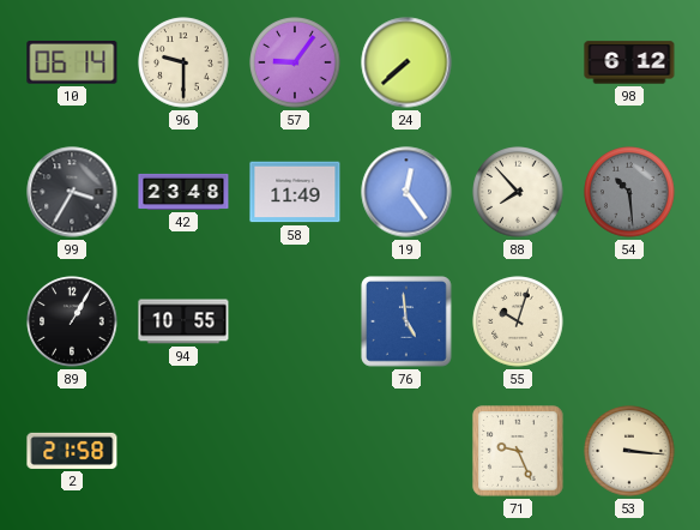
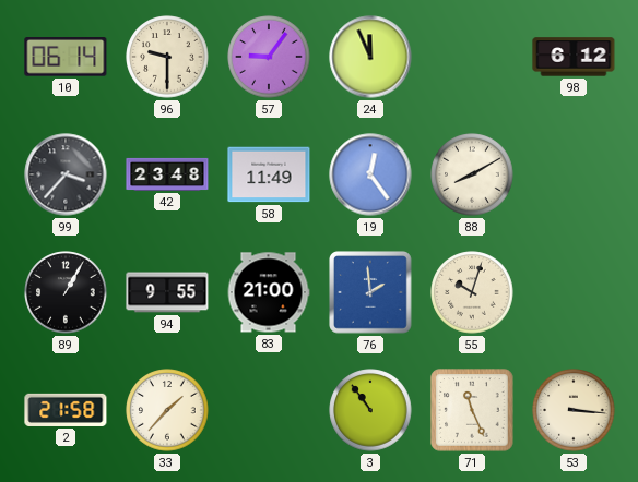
24: 7:38 -> 11:56 (370, 57)
99: 3:35 -> 3:37 (66, 174)
88: 7:53 -> 8:10 (472, 174)
54: 10:29 -> none (629, 192)
94: 10:55 -> 9:55 (167, 292)
83: none -> 21:00 (269, 292)
76: 4:59 -> 1:59 (370, 292)
33: none -> 1:37 (167, 410)
3: none -> 10:54 (370, 410)
71: 9:26 -> 11:26 (472, 410)
